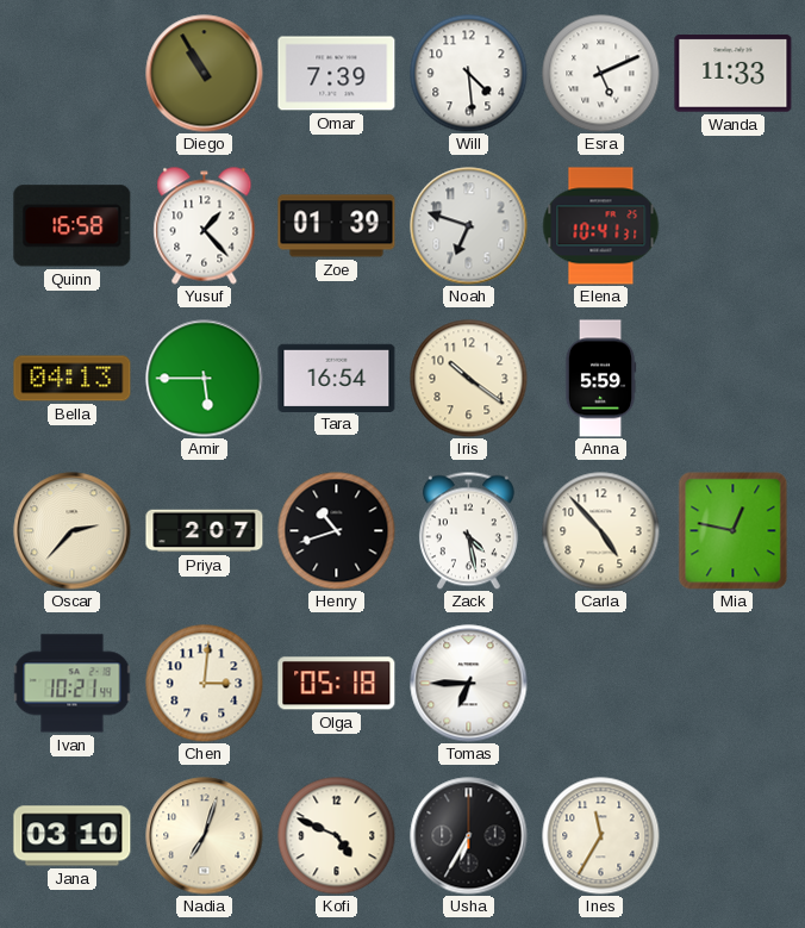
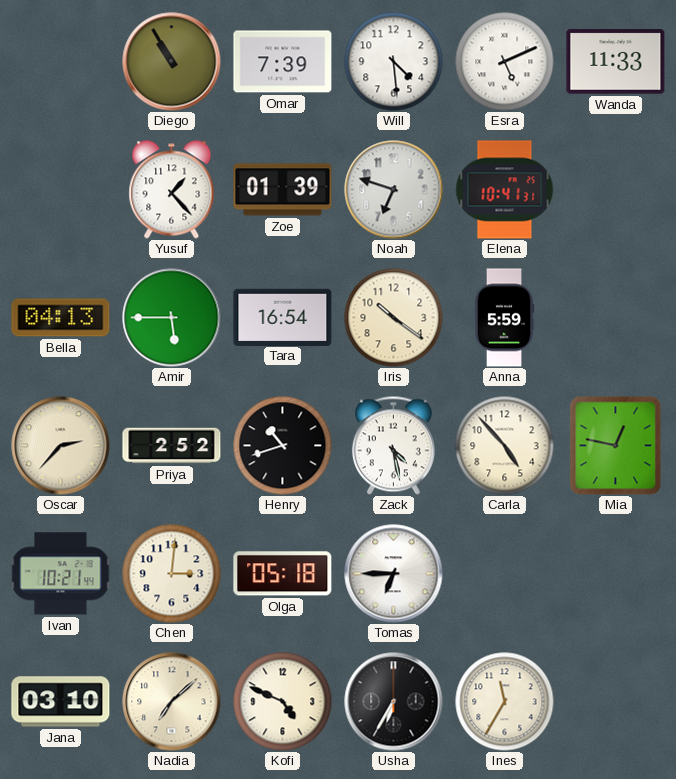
Quinn: 16:58 -> none (73, 226)
Priya: 2:07 -> 2:52 (172, 446)
Nadia: 7:03 -> 7:08 (172, 702)
